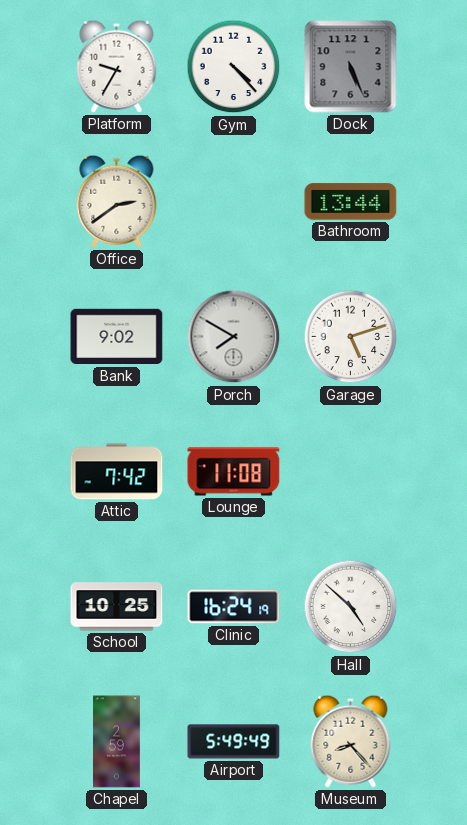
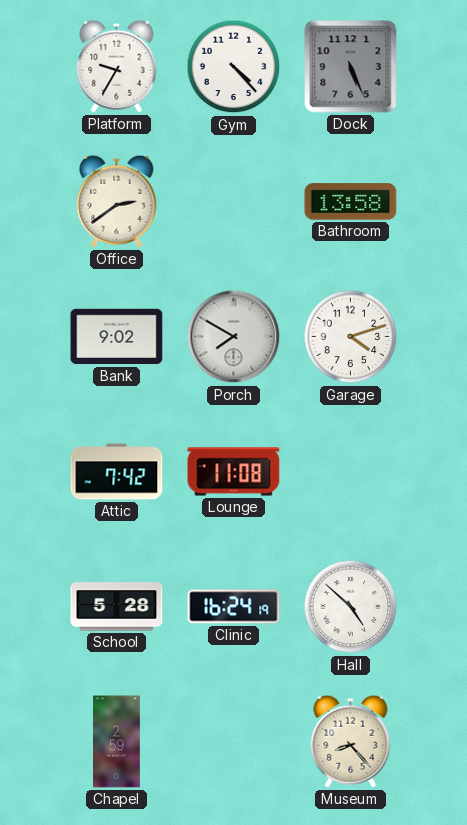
Bathroom: 13:44 -> 13:58 (351, 202)
Garage: 5:12 -> 4:12 (351, 337)
School: 10:25 -> 5:28 (117, 607)
Airport: 5:49 -> none (234, 742)
